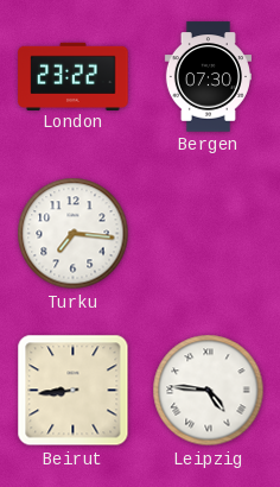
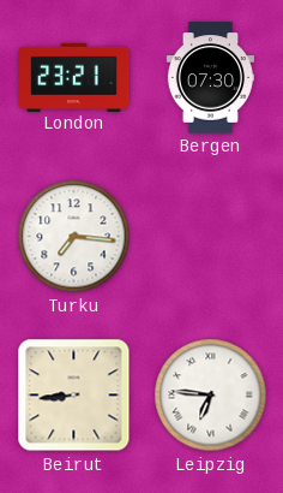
London: 23:22 -> 23:21 (74, 77)
Leipzig: 4:46 -> 6:46 (211, 396)
